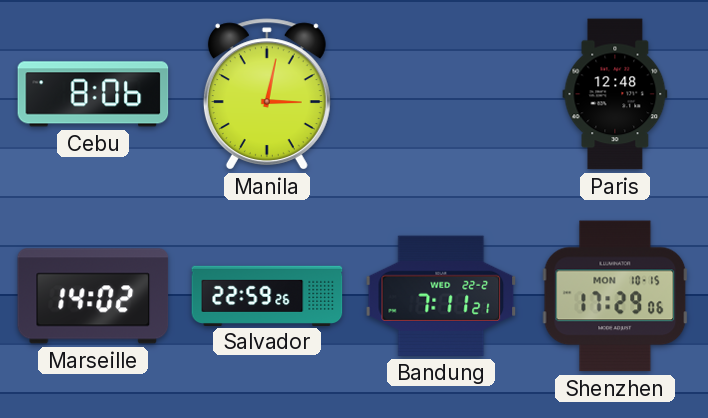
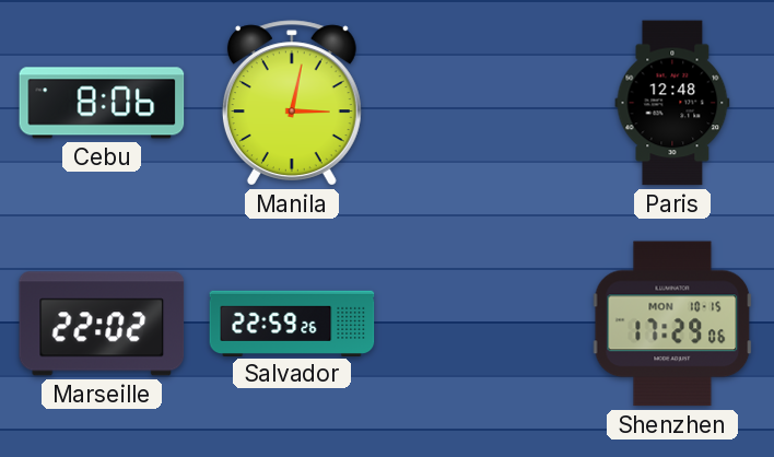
Marseille: 14:02 -> 22:02 (102, 324)
Bandung: 7:11 -> none (441, 296)
